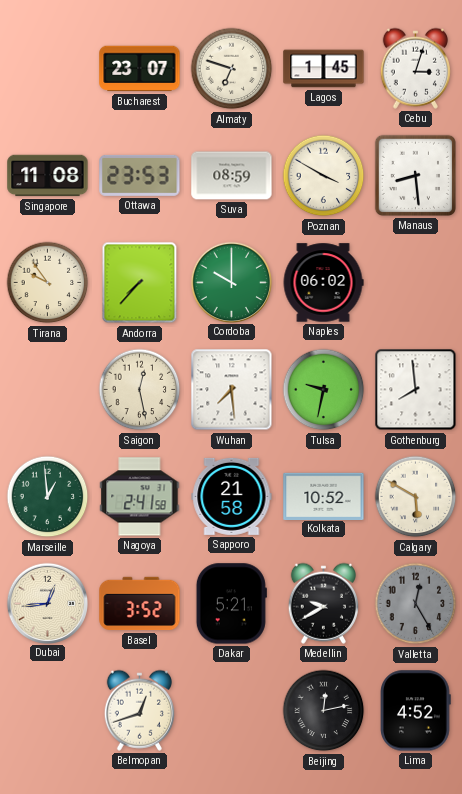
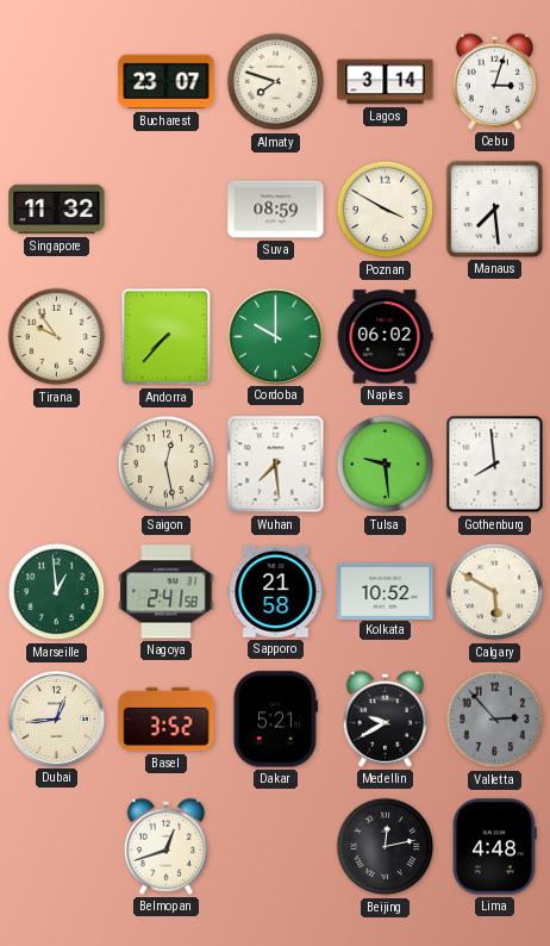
Almaty: 6:48 -> 7:48 (276, 82)
Lagos: 1:45 -> 3:14 (386, 82)
Singapore: 11:08 -> 11:32 (57, 210)
Ottawa: 23:53 -> none (140, 175)
Manaus: 8:29 -> 7:29 (494, 209)
Tulsa: 9:32 -> 9:29 (386, 465)
Valletta: 12:25 -> 2:53 (495, 720)
Lima: 4:52 -> 4:48 (495, 847)
